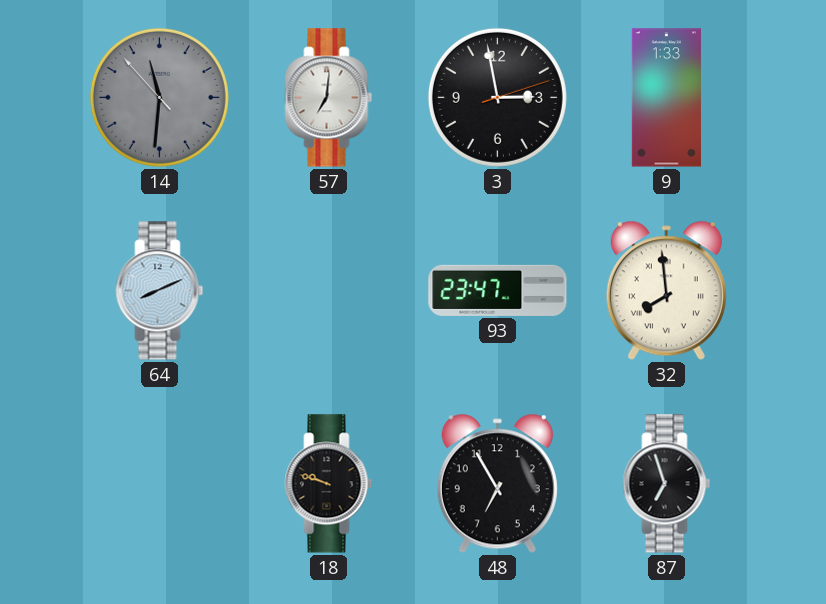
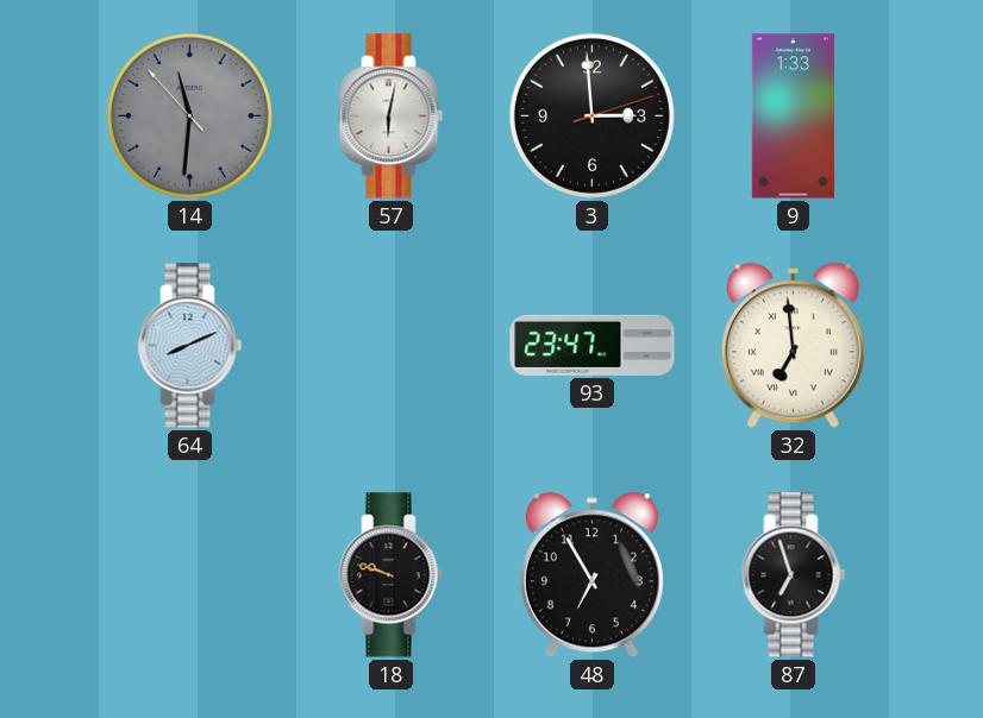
57: 7:01 -> 6:02 (392, 116)
3: 2:58 -> 2:59 (591, 115)
32: 7:59 -> 6:59 (793, 346)
